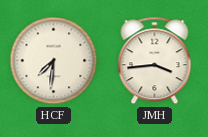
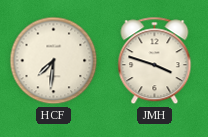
JMH: 3:44 -> 3:48 (155, 61)
